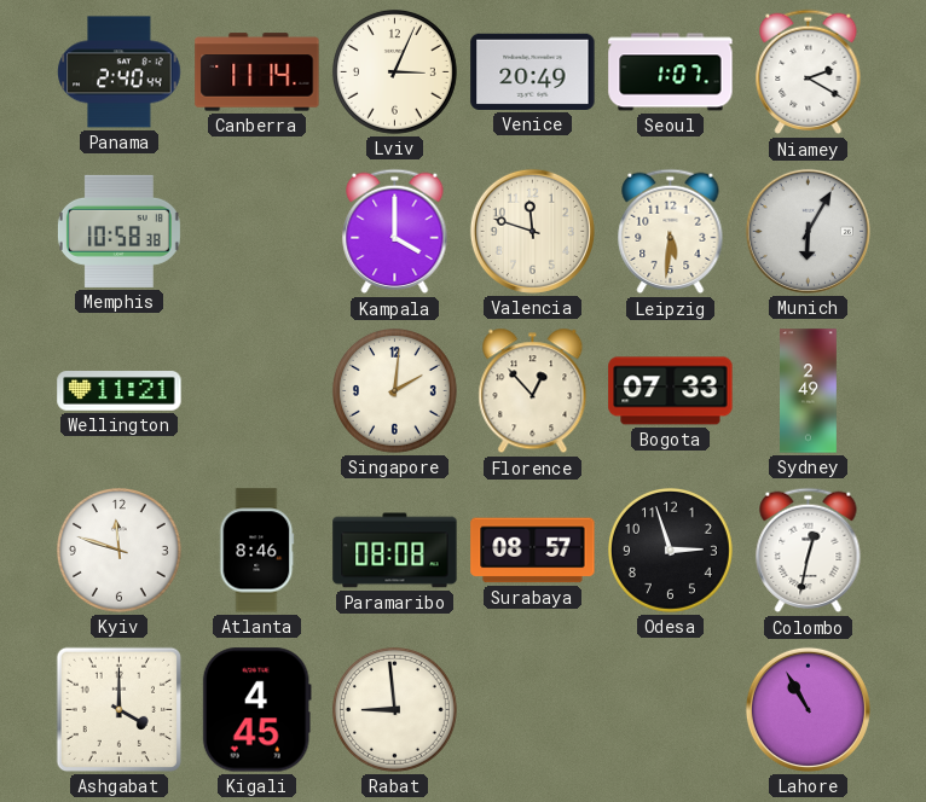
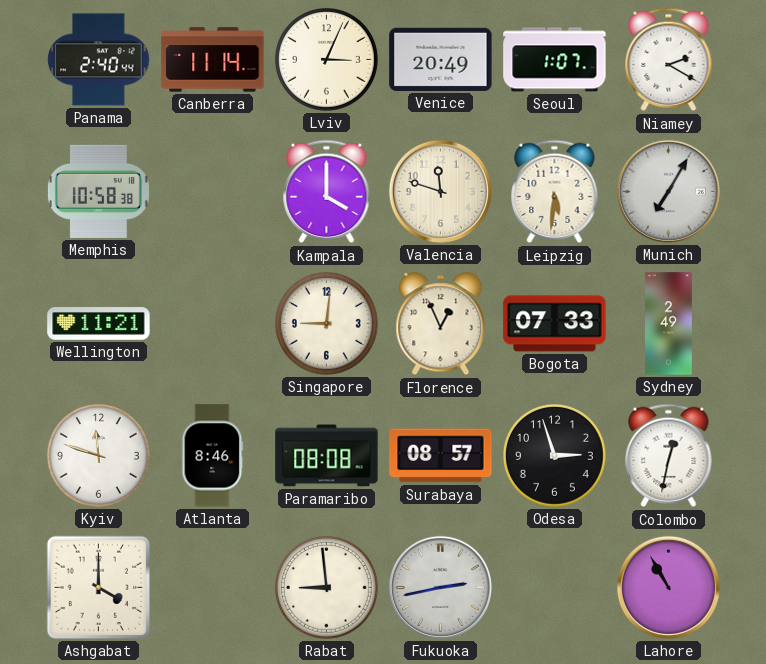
Munich: 6:05 -> 7:05 (668, 191)
Singapore: 2:01 -> 9:01 (326, 323)
Florence: 12:53 -> 12:56 (441, 324)
Kigali: 4:45 -> none (256, 710)
Fukuoka: none -> 2:43 (440, 587)
